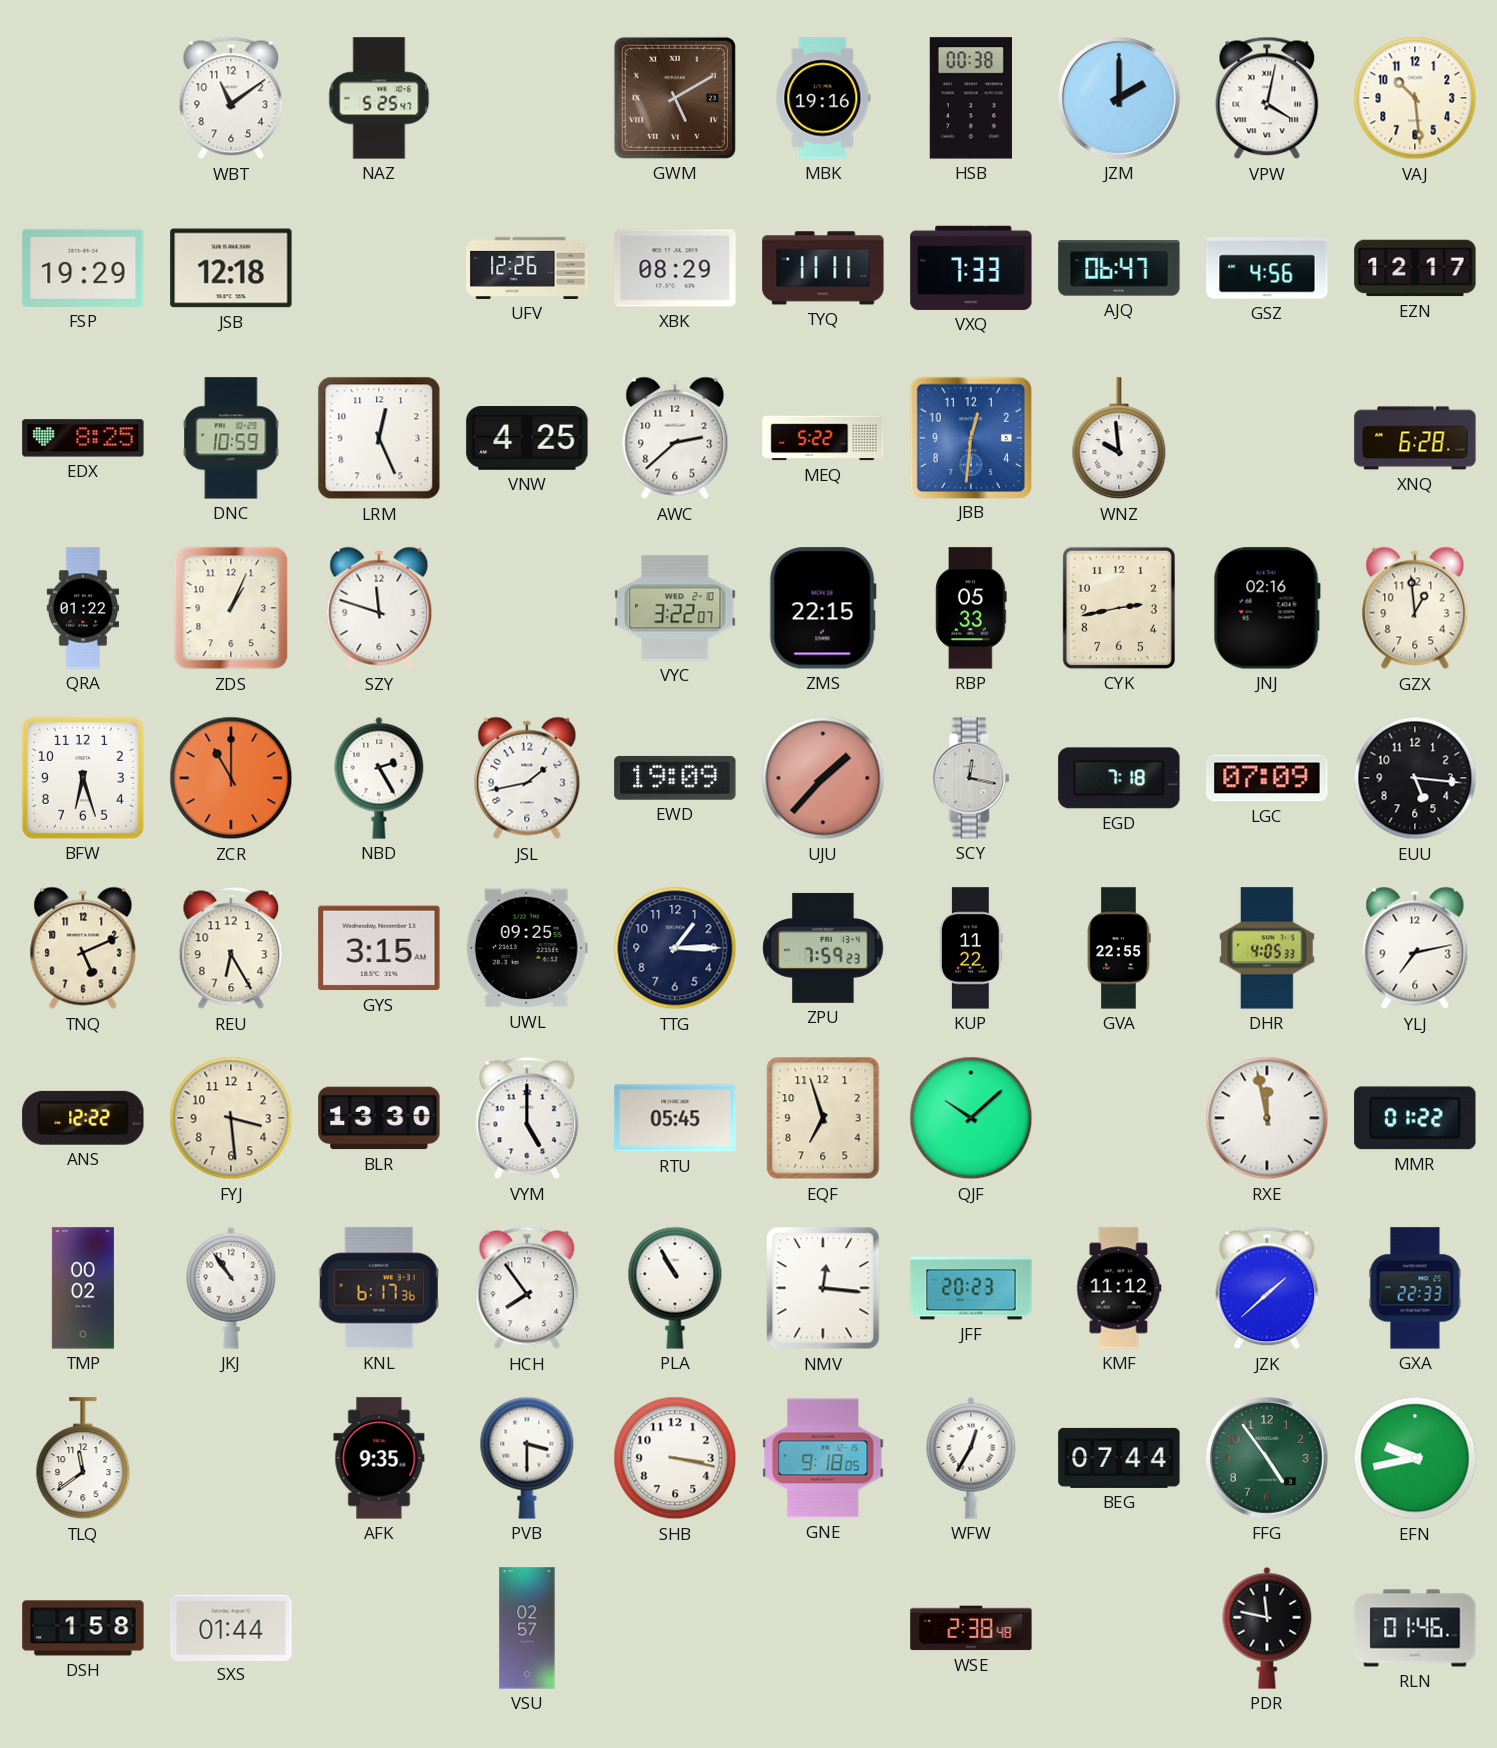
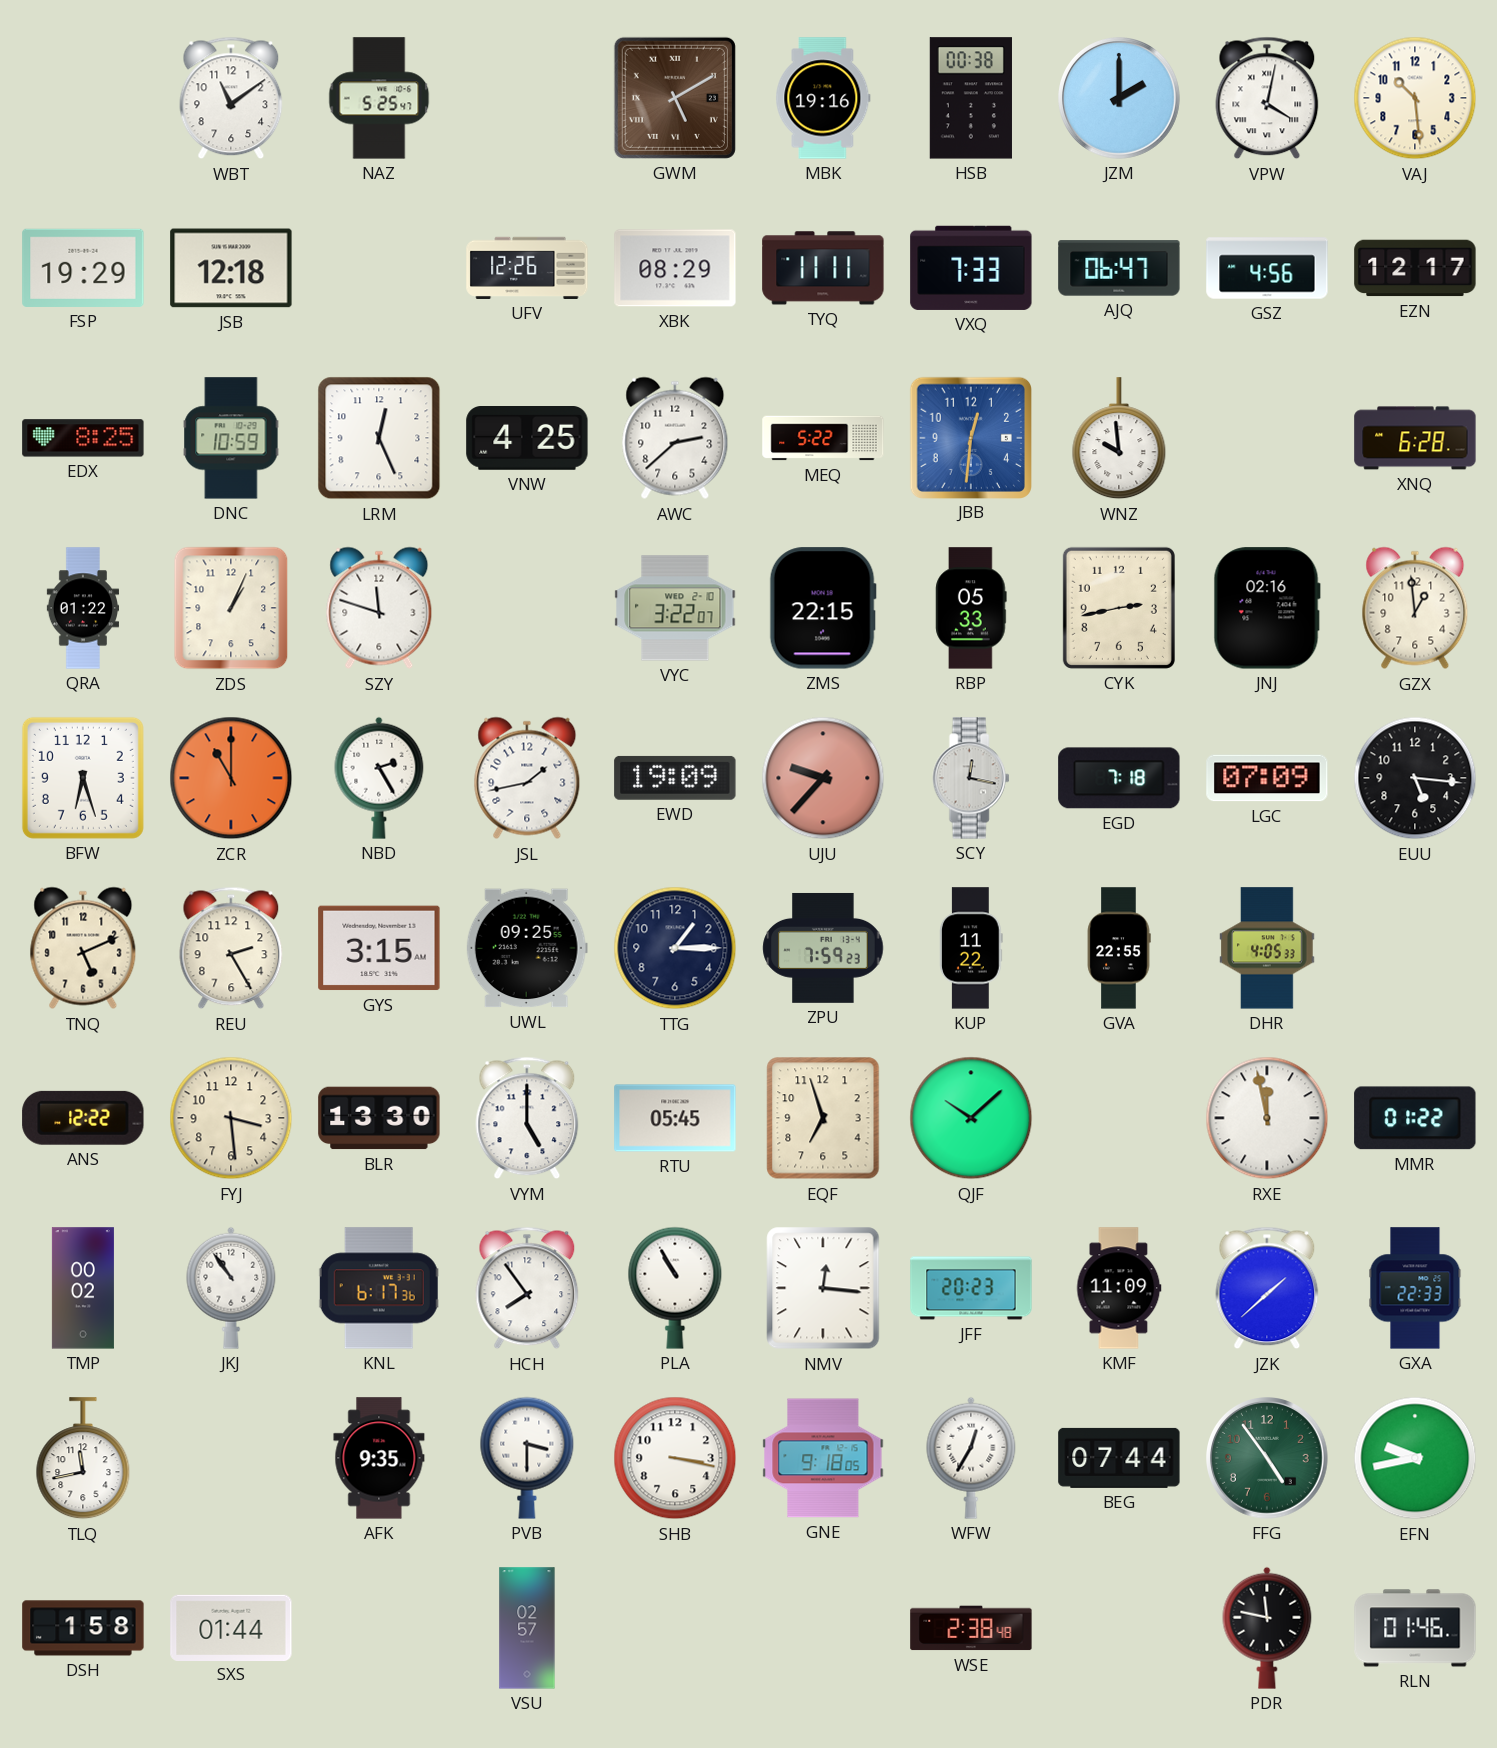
UJU: 1:37 -> 9:37 (823, 778)
REU: 6:25 -> 2:25 (231, 948)
YLJ: 7:13 -> none (1415, 948)
KMF: 11:12 -> 11:09 (1119, 1288)
TLQ: 11:39 -> 11:43 (83, 1459)
